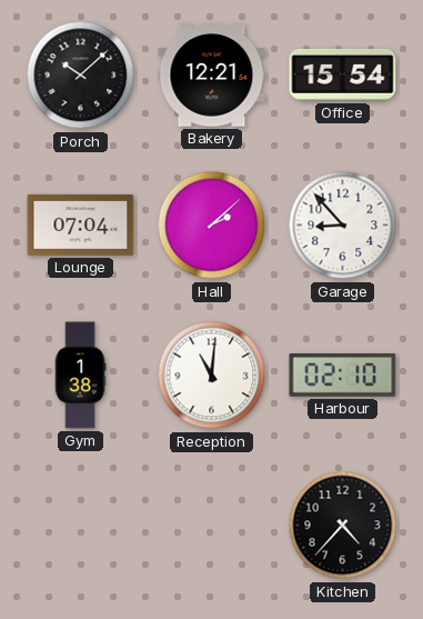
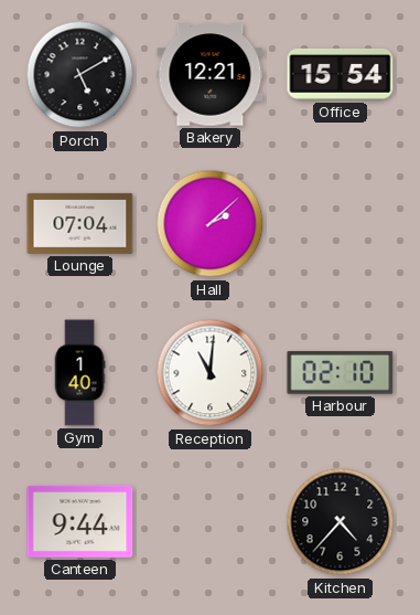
Porch: 10:08 -> 5:10 (80, 75)
Garage: 8:53 -> none (343, 226)
Gym: 1:38 -> 1:40 (79, 373)
Canteen: none -> 9:44 (80, 521)
